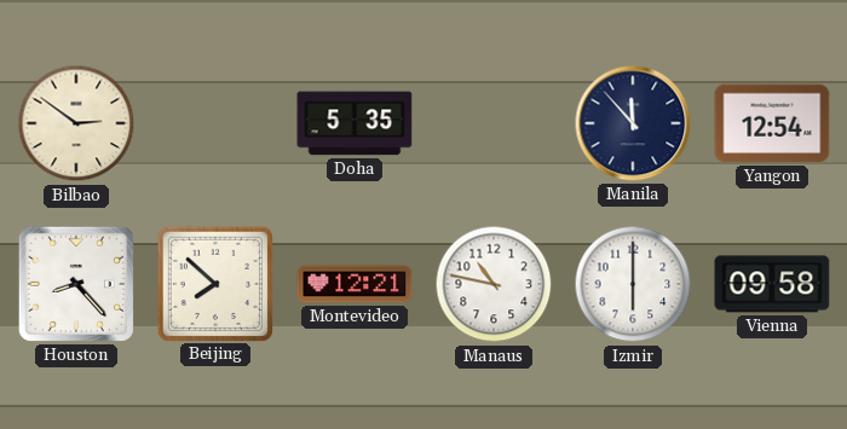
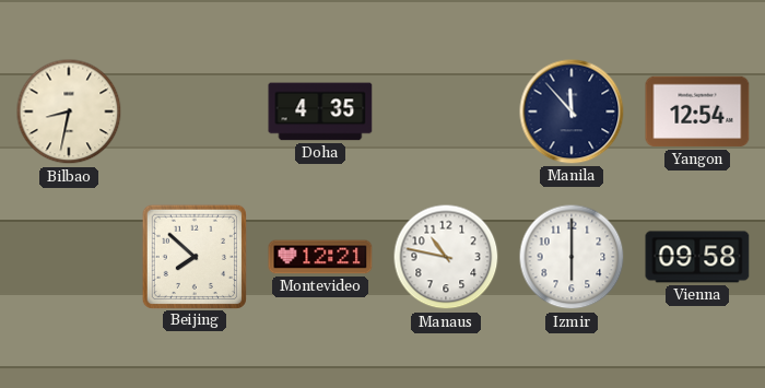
Bilbao: 2:51 -> 8:32 (69, 111)
Doha: 5:35 -> 4:35 (320, 111)
Houston: 8:23 -> none (76, 284)
